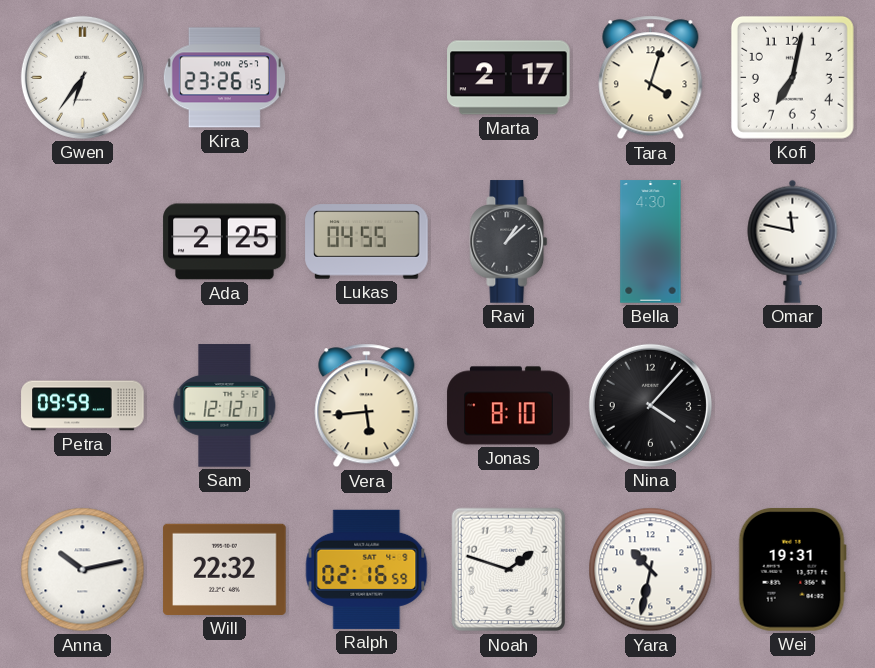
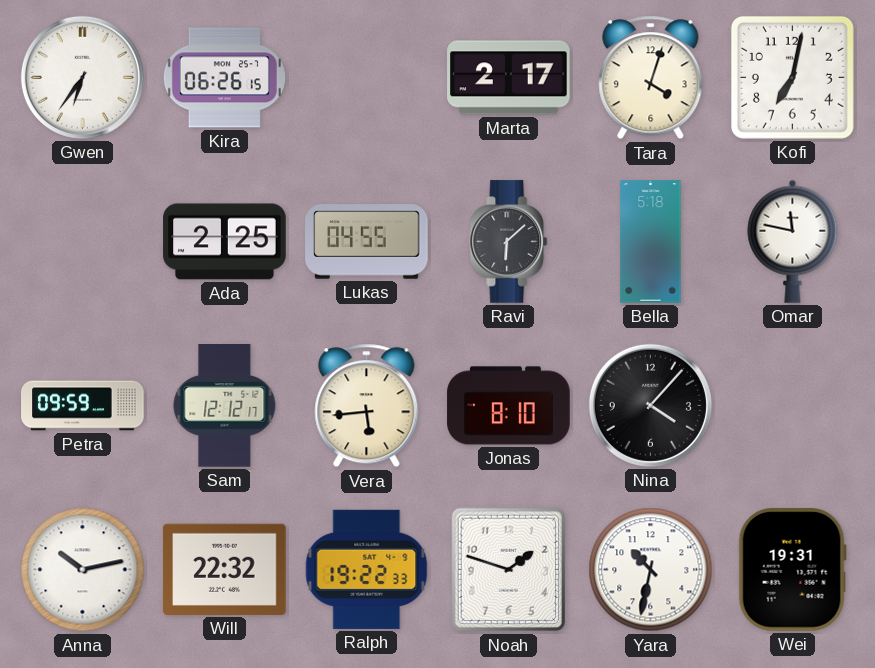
Kira: 23:26 -> 06:26 (224, 78)
Ravi: 1:08 -> 6:08 (509, 242)
Bella: 4:30 -> 5:18 (651, 242)
Ralph: 02:16 -> 19:22 (367, 569)
